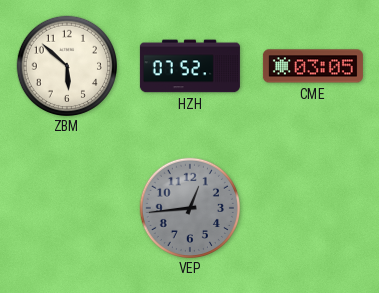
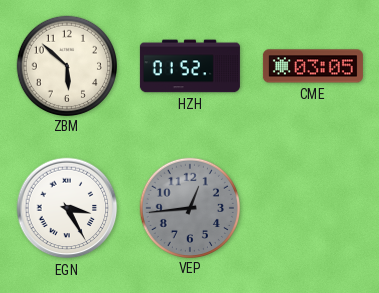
HZH: 07:52 -> 01:52 (190, 66)
EGN: none -> 3:25 (67, 208)
